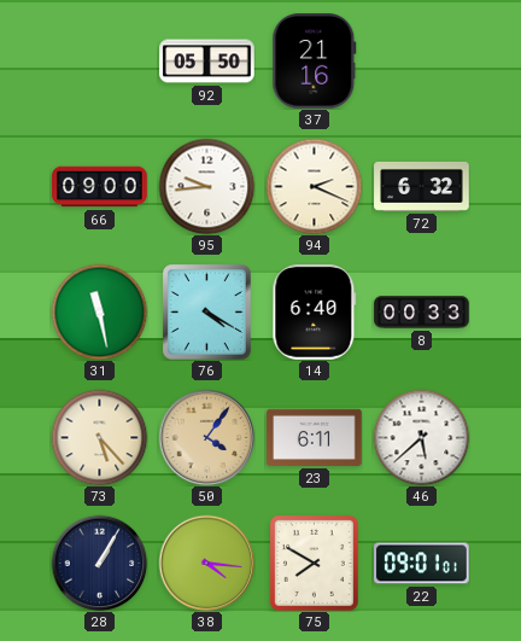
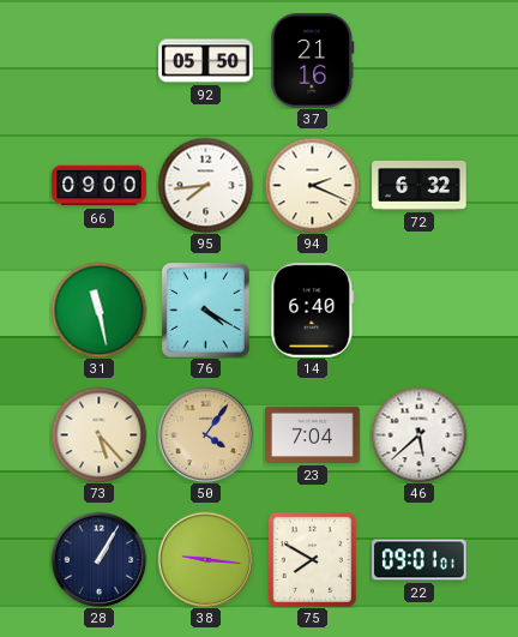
95: 9:44 -> 7:44 (205, 185)
8: 00:33 -> none (422, 313)
23: 6:11 -> 7:04 (313, 434)
38: 4:16 -> 9:16 (205, 559)
